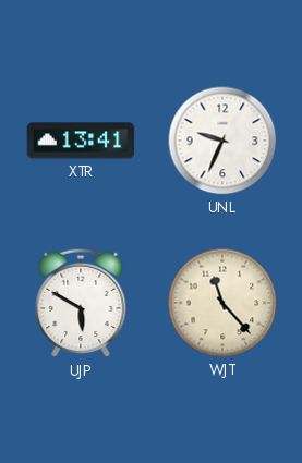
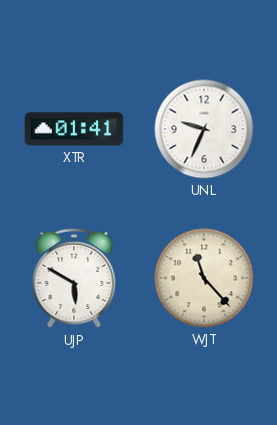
XTR: 13:41 -> 01:41 (74, 129)
